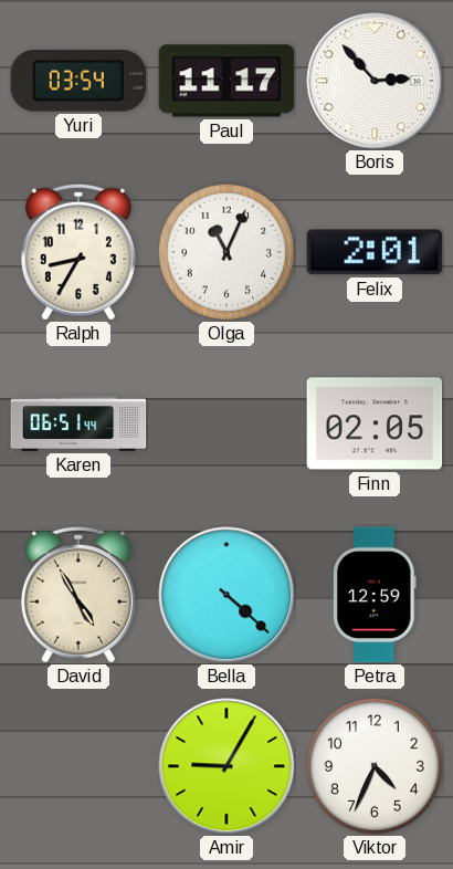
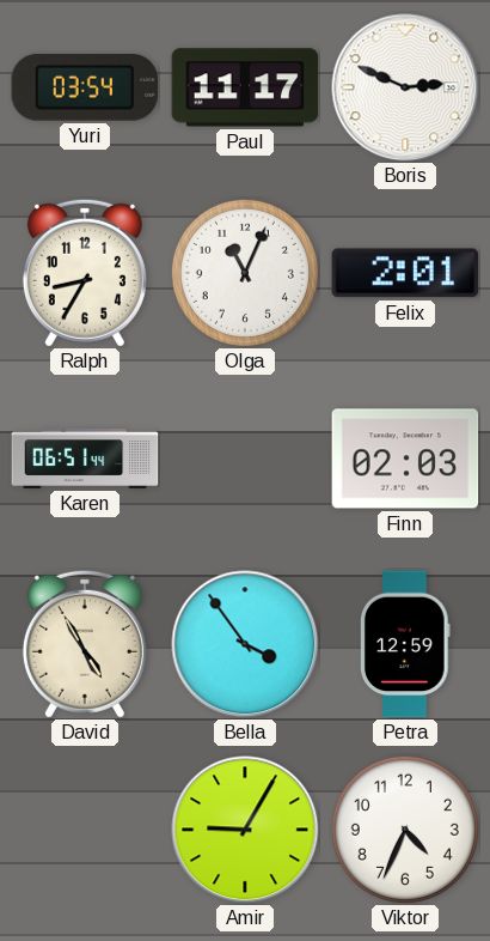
Boris: 2:53 -> 2:49 (405, 87)
Finn: 02:05 -> 02:03 (405, 459)
Bella: 4:22 -> 3:54 (245, 644)
